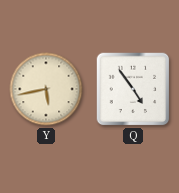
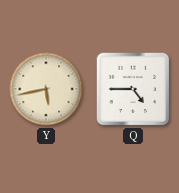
Q: 4:54 -> 4:45 (133, 89)
